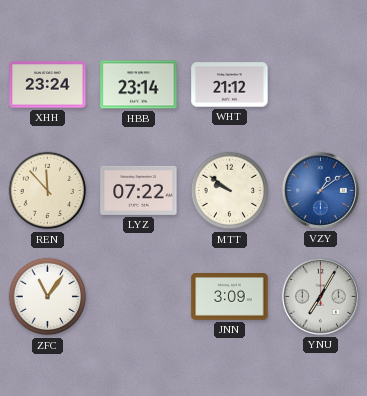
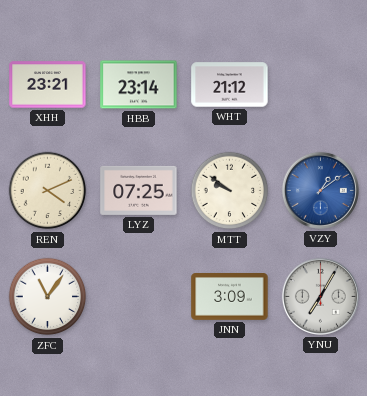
XHH: 23:24 -> 23:21 (48, 85)
REN: 11:53 -> 4:11 (48, 191)
LYZ: 07:22 -> 07:25 (139, 190)
